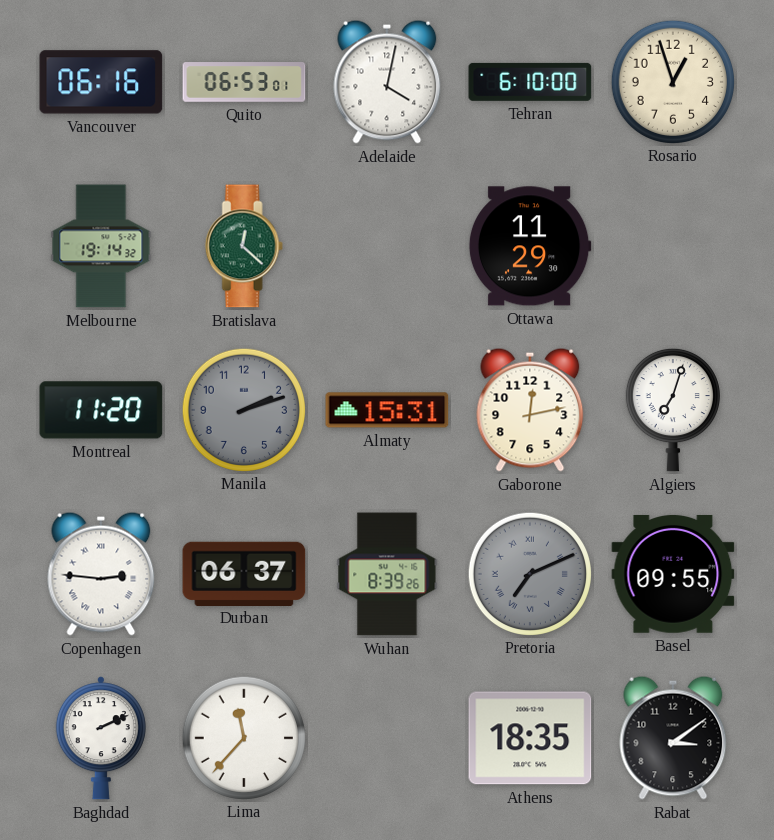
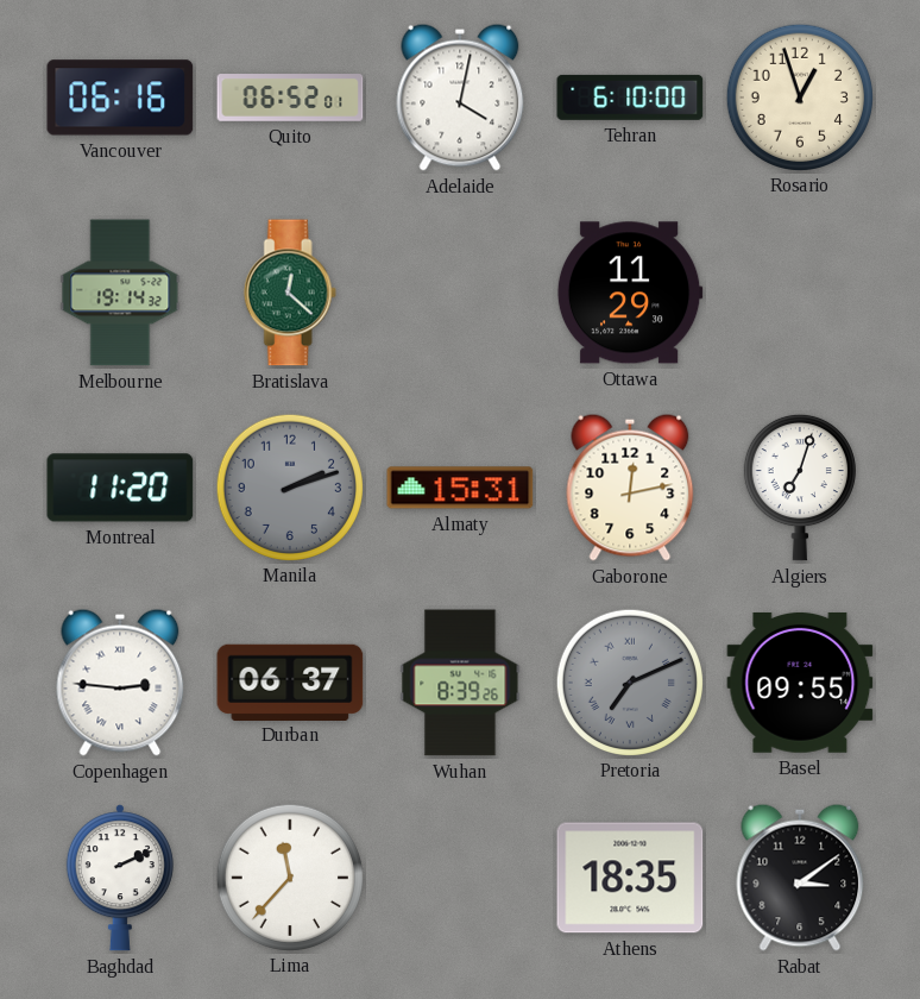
Quito: 06:53 -> 06:52 (290, 98)
